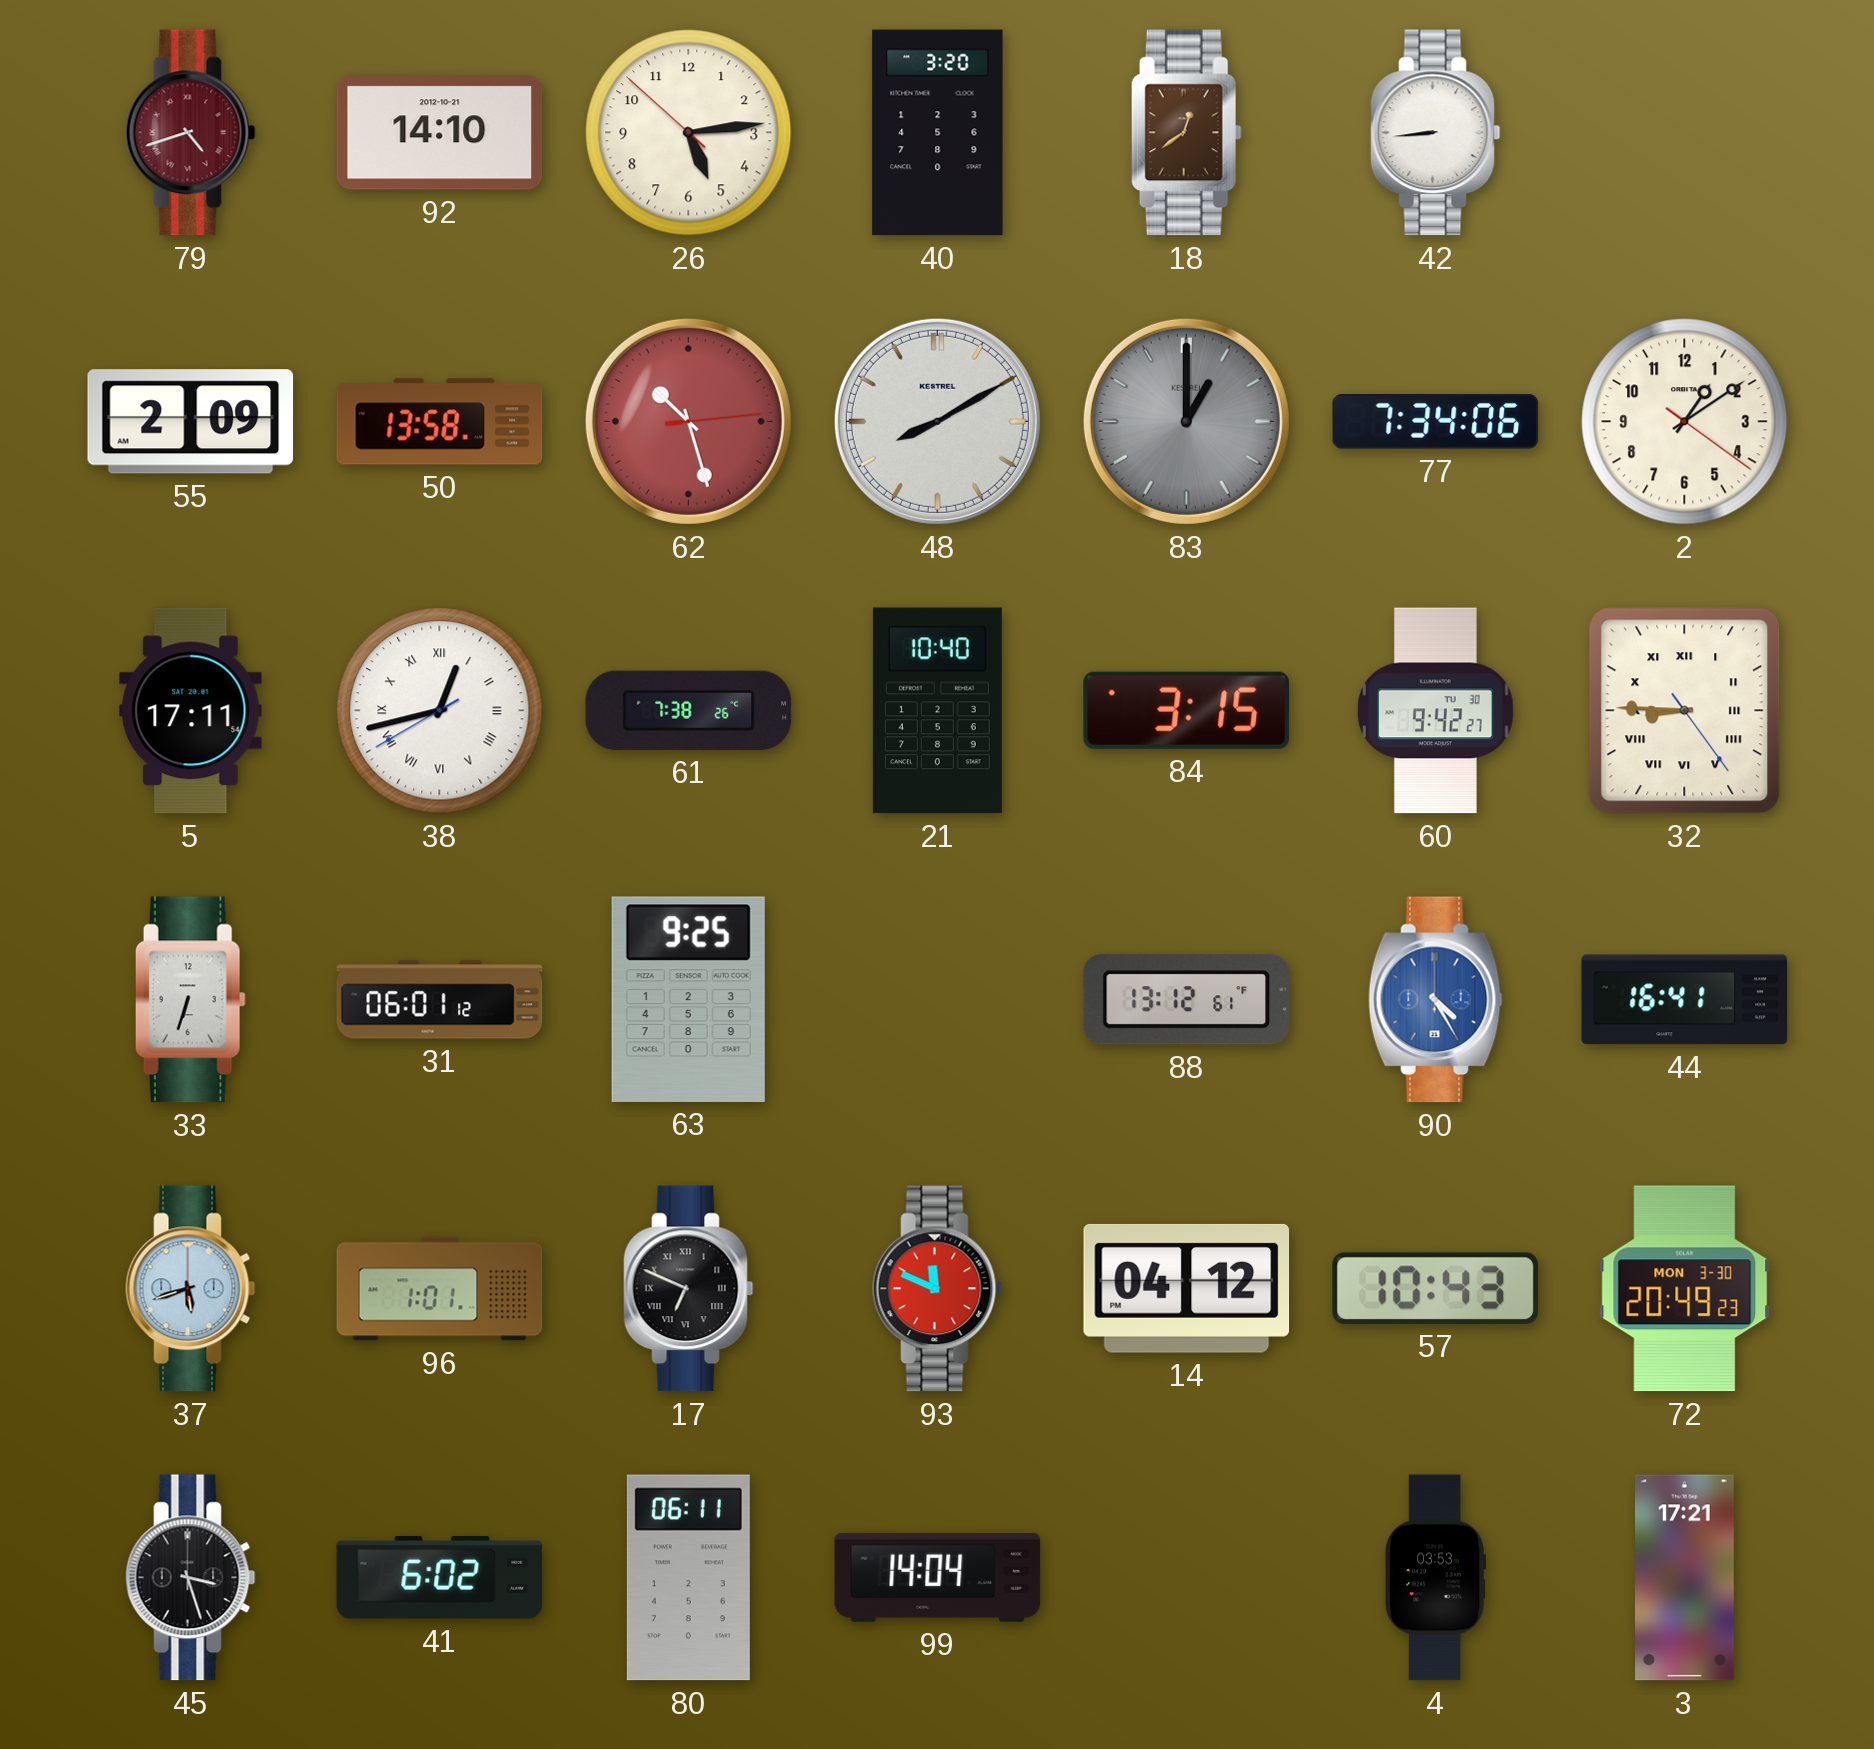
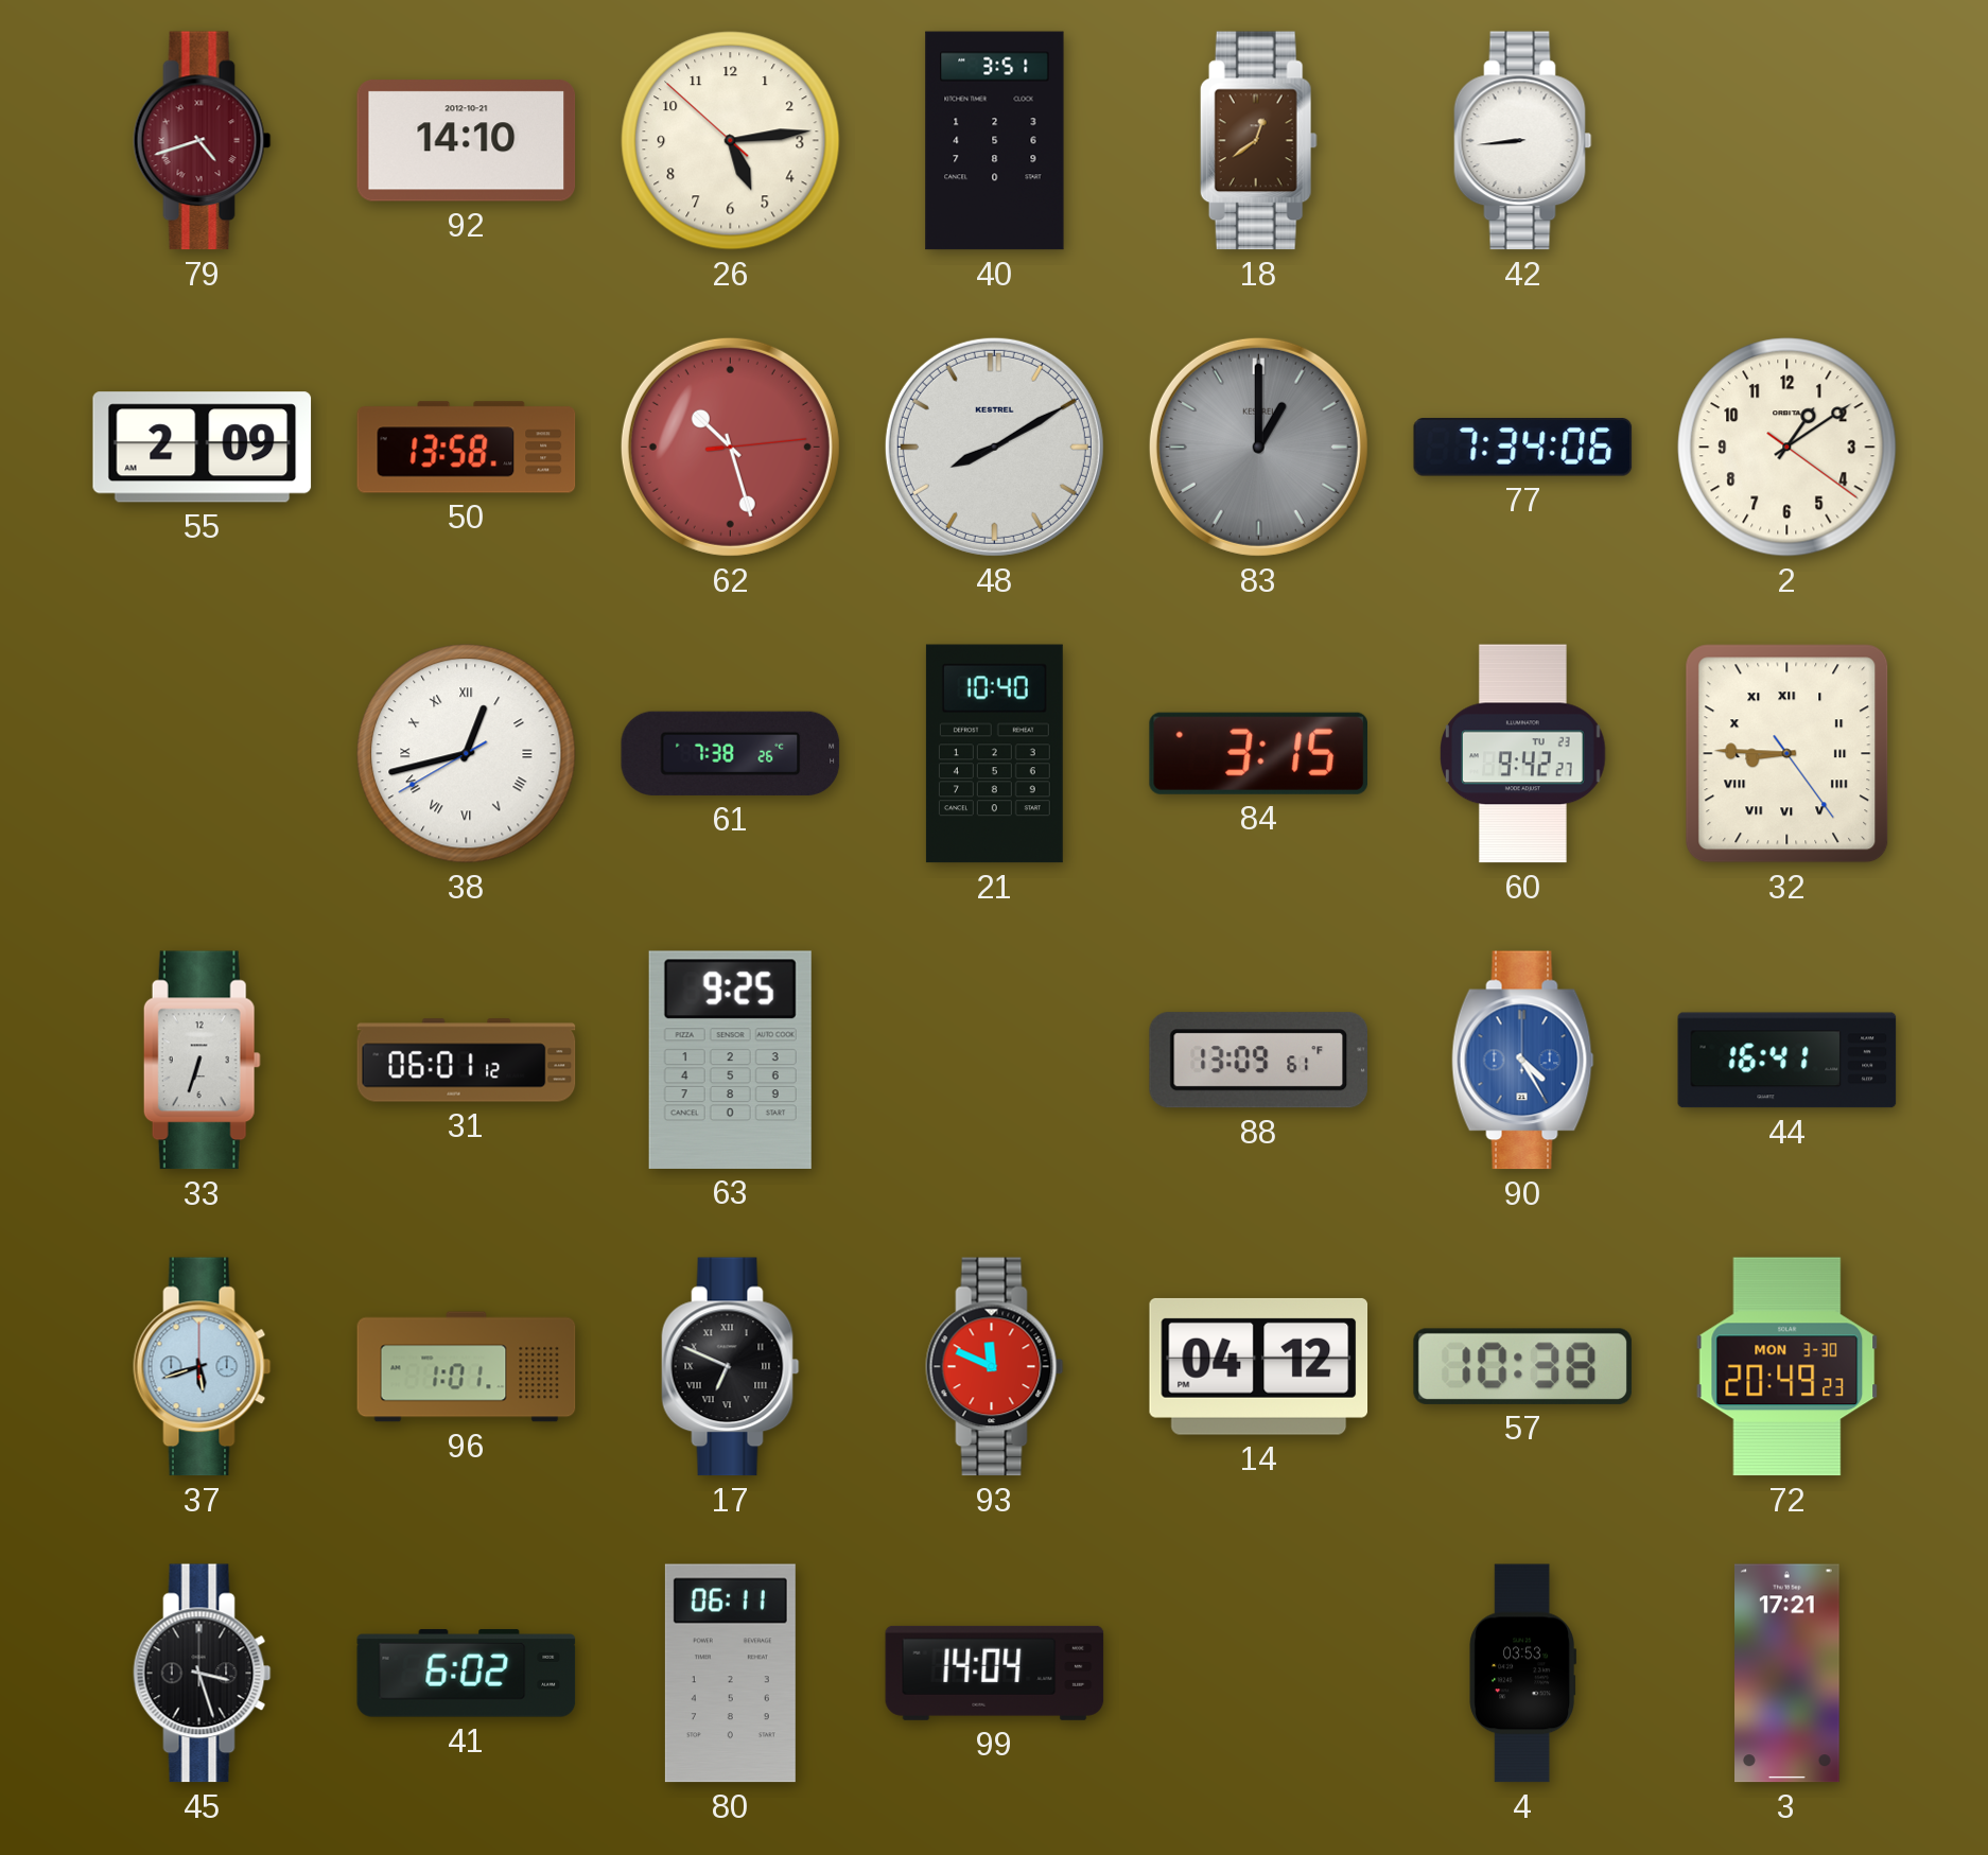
40: 3:20 -> 3:51 (995, 141)
5: 17:11 -> none (191, 711)
60 date: TU 30 -> TU 23 (1523, 754)
88: 13:12 -> 13:09 (1258, 1061)
57: 10:43 -> 10:38 (1522, 1366)
